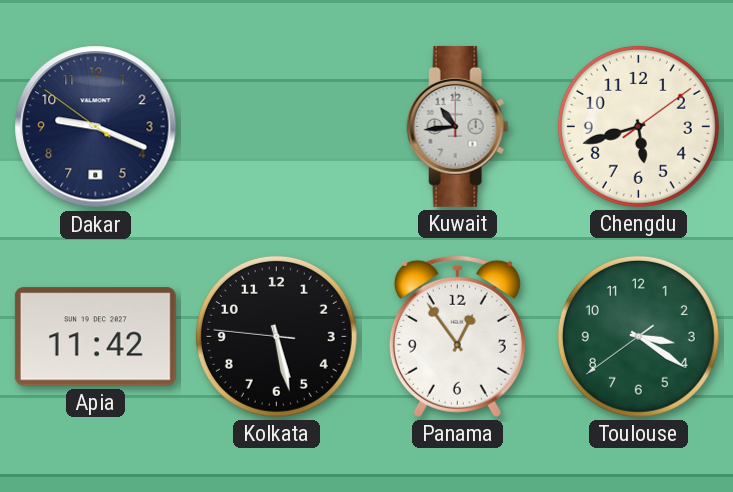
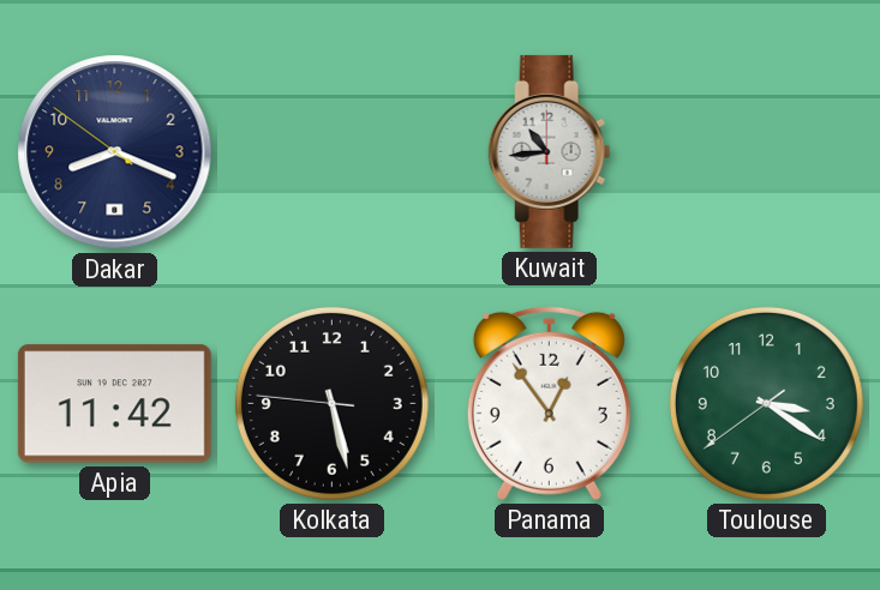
Dakar: 9:18 -> 8:18 (115, 152)
Chengdu: 5:42 -> none (638, 126)
